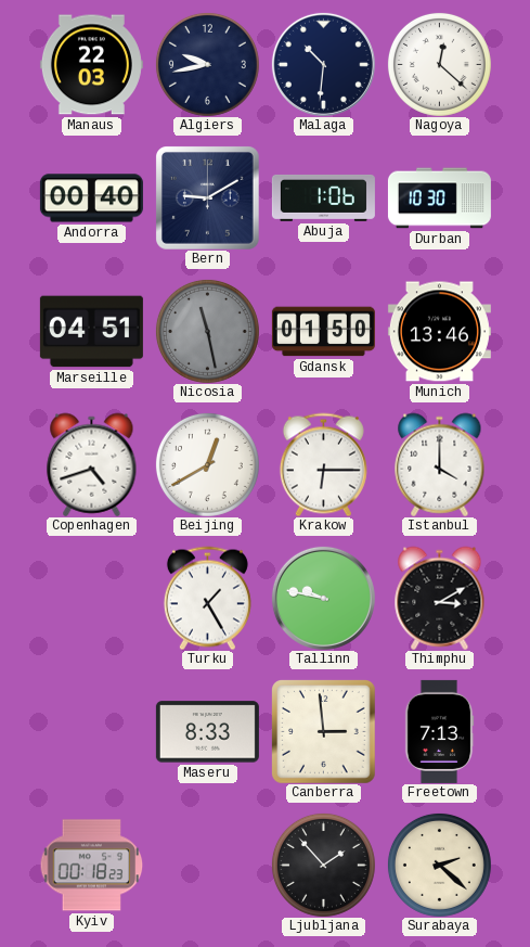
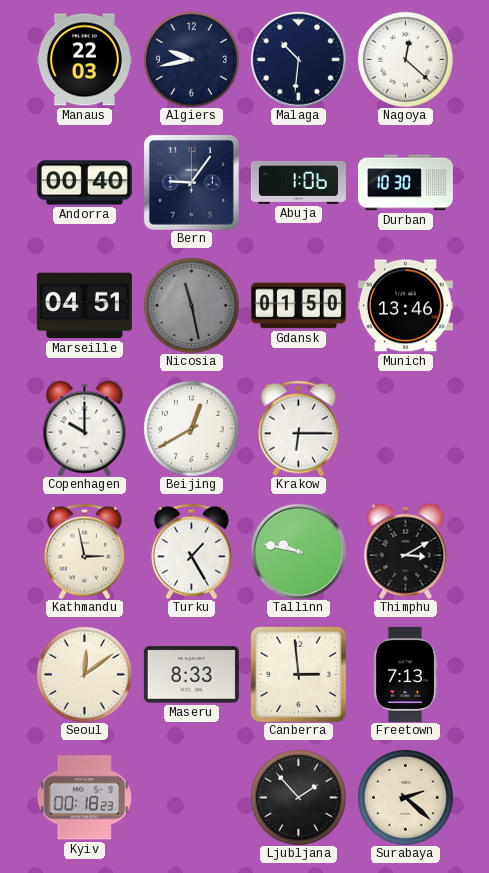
Bern: 9:10 -> 9:06 (192, 183)
Copenhagen: 4:42 -> 10:00 (85, 428)
Istanbul: 4:00 -> none (440, 464)
Kathmandu: none -> 2:58 (84, 551)
Seoul: none -> 12:09 (84, 674)
